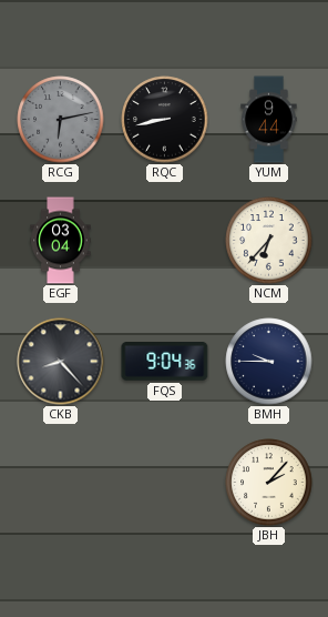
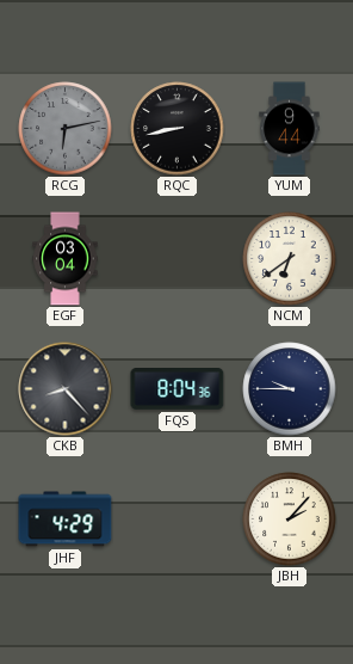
NCM: 6:37 -> 6:39 (290, 259)
FQS: 9:04 -> 8:04 (178, 389)
JHF: none -> 4:29 (66, 519)
